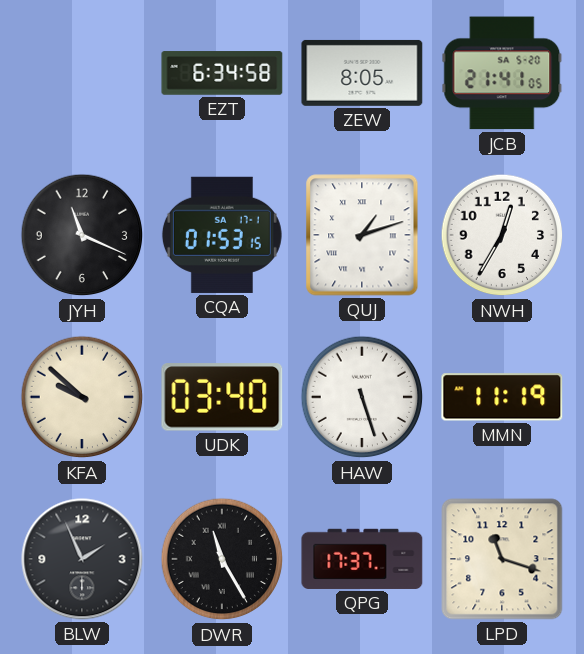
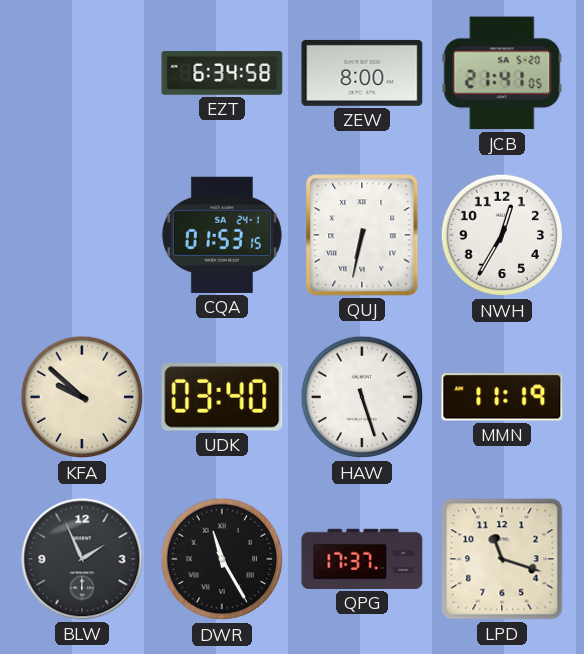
ZEW: 8:05 -> 8:00 (362, 73)
JYH: 11:19 -> none (82, 235)
CQA date: SA 17-1 -> SA 24-1 (222, 235)
QUJ: 1:12 -> 6:32 (362, 235)
